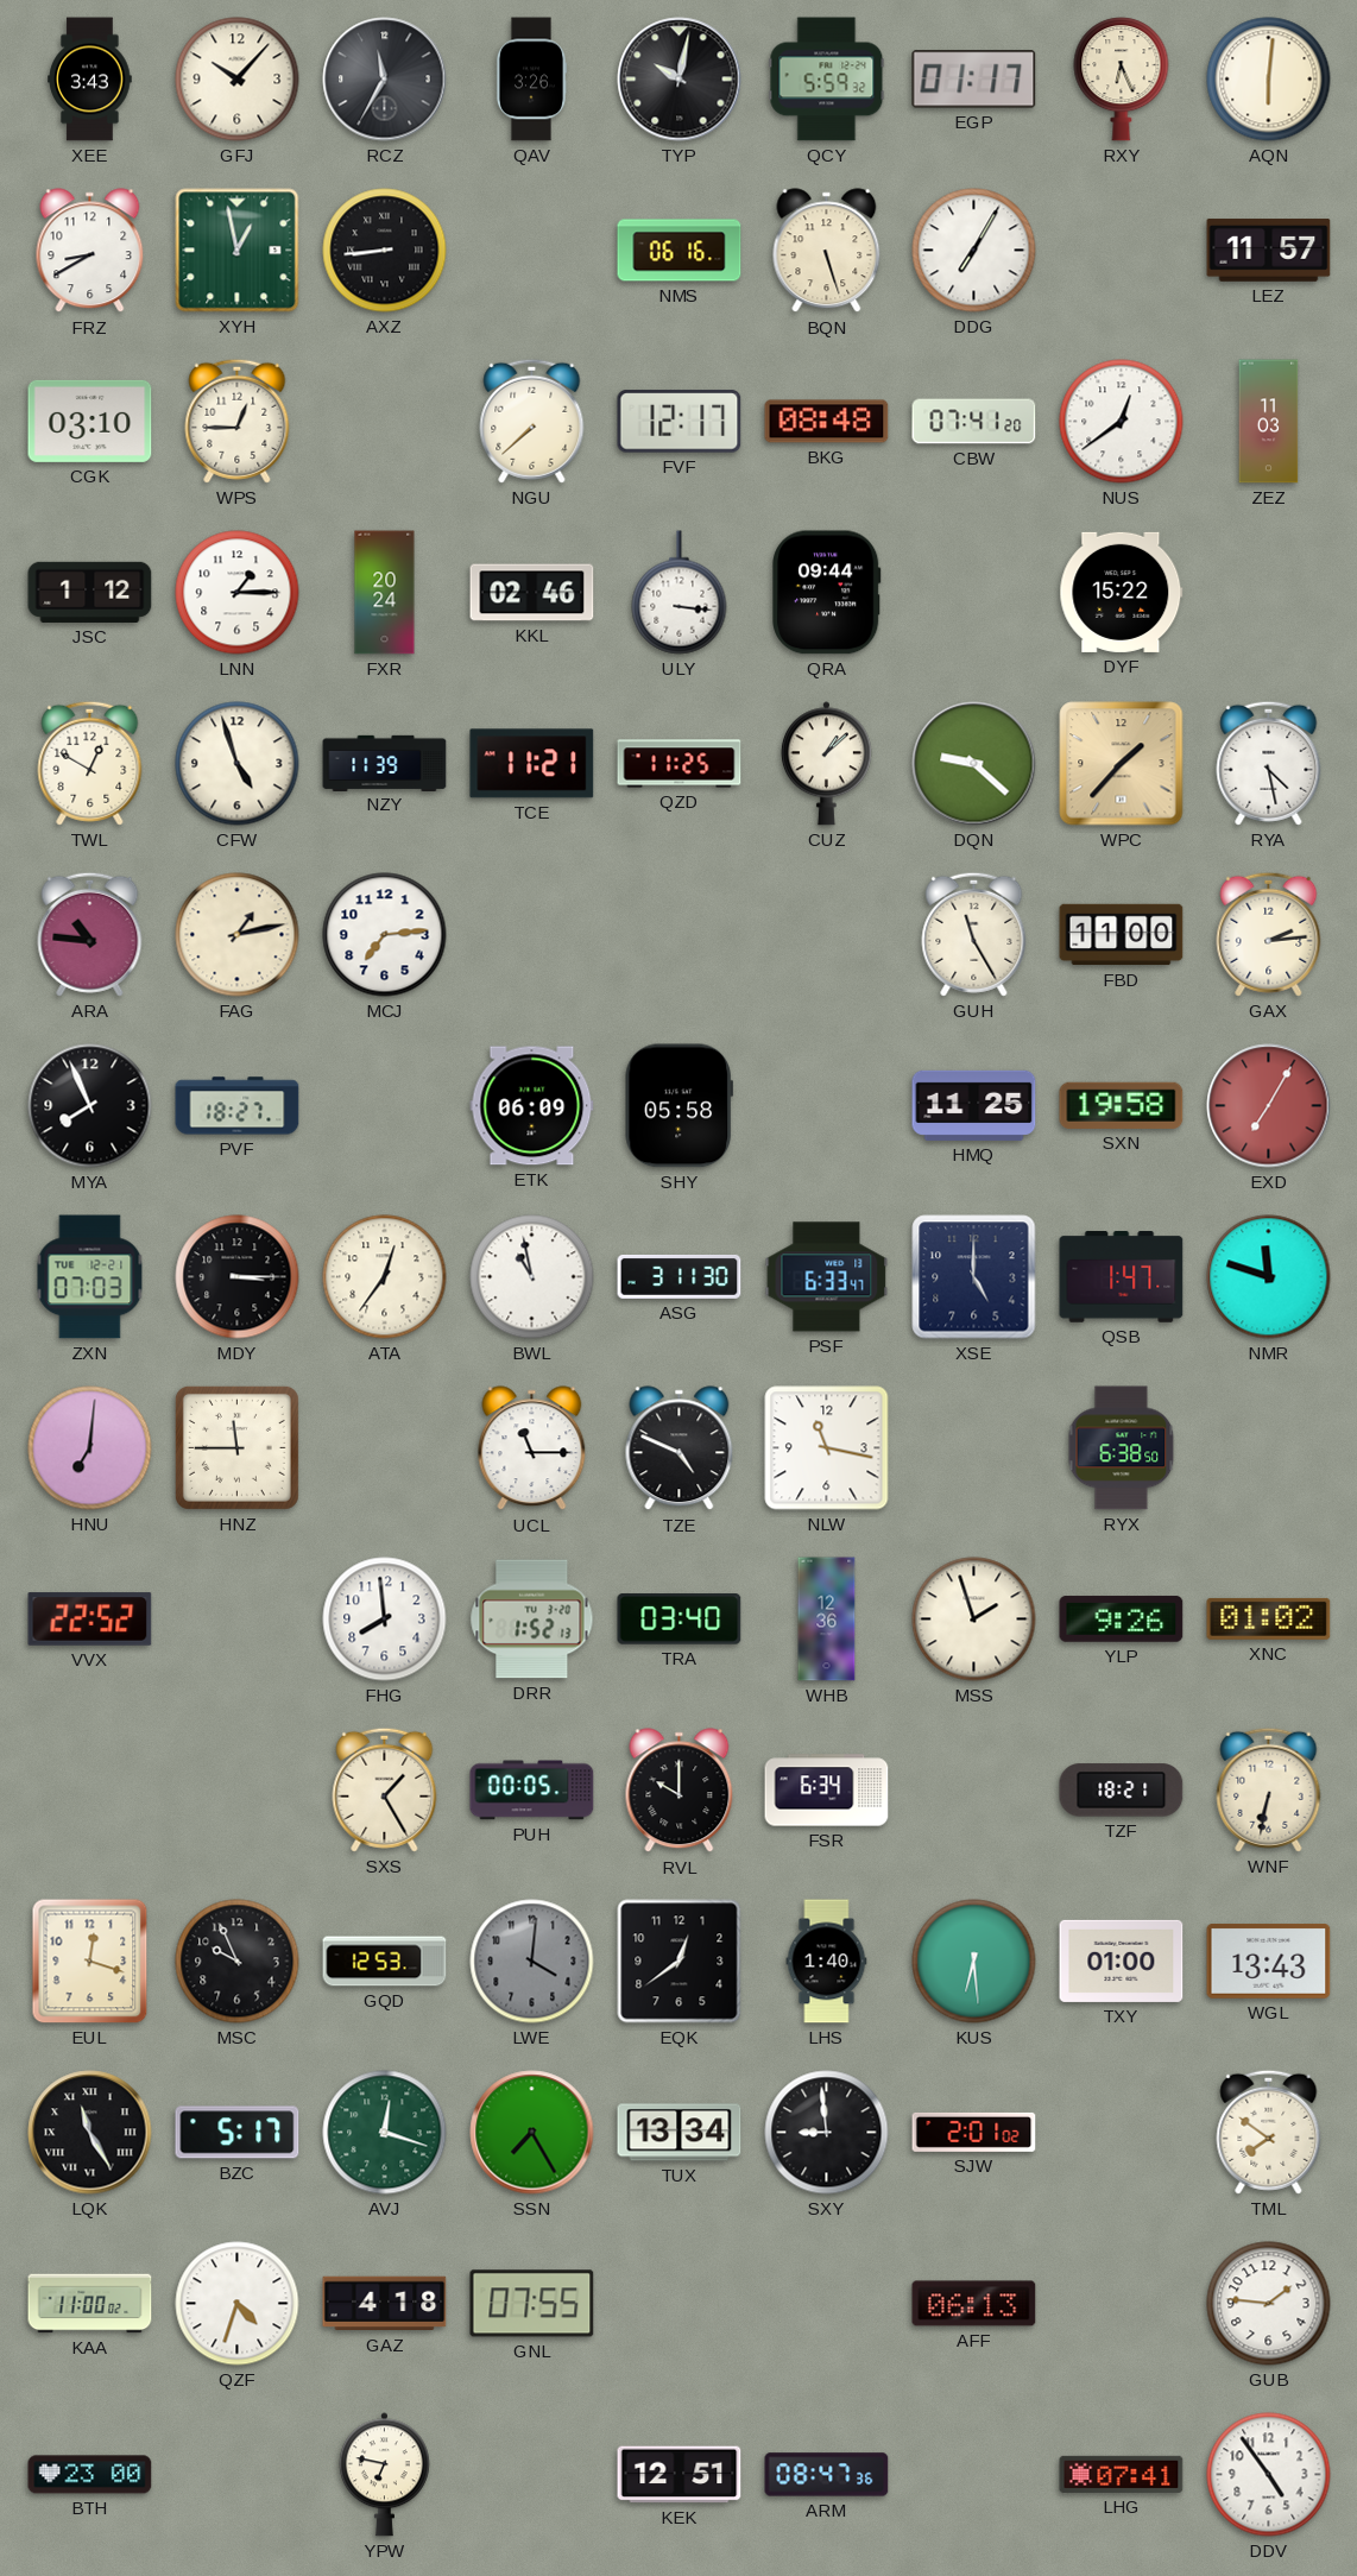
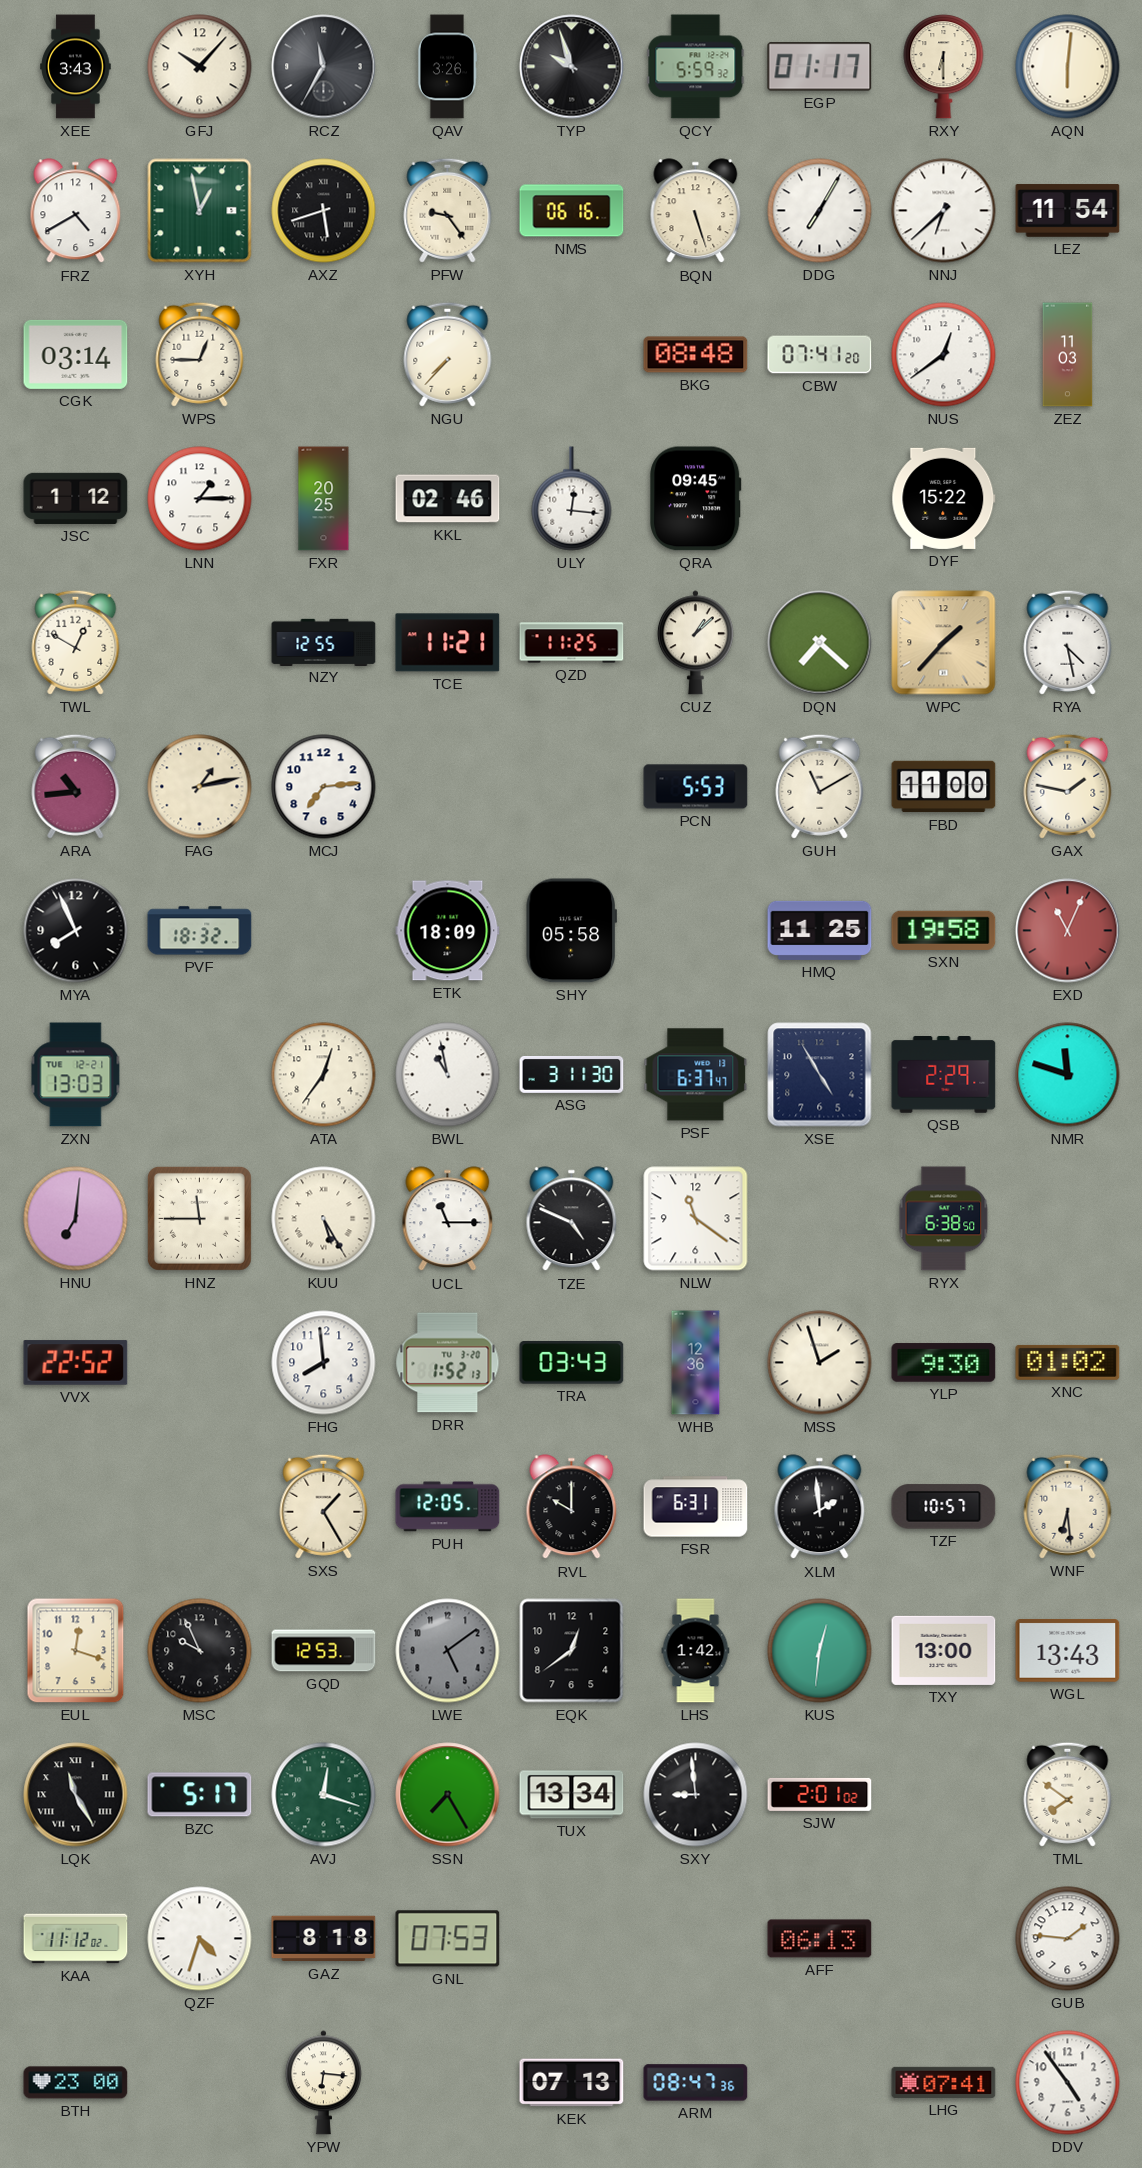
TYP: 10:02 -> 9:57 (572, 67)
RXY: 6:26 -> 6:30 (944, 67)
FRZ: 8:40 -> 4:40 (76, 211)
AXZ: 8:44 -> 5:42 (324, 211)
PFW: none -> 9:24 (448, 210)
NNJ: none -> 6:38 (944, 211)
LEZ: 11:57 -> 11:54 (1068, 211)
CGK: 03:10 -> 03:14 (76, 354)
NGU: 7:38 -> 7:37 (448, 354)
FVF: 12:17 -> none (680, 422)
FXR: 20:24 -> 20:25 (324, 499)
ULY: 3:16 -> 12:16 (572, 499)
QRA: 09:44 -> 09:45 (696, 499)
CFW: 4:57 -> none (238, 764)
NZY: 11:39 -> 12:55 (324, 642)
DQN: 9:22 -> 7:22 (820, 643)
ARA: 10:46 -> 10:44 (76, 786)
PCN: none -> 5:53 (696, 787)
GUH: 11:25 -> 11:10 (820, 786)
GAX: 2:14 -> 1:47 (1068, 786)
PVF: 18:27 -> 18:32 (200, 931)
ETK: 06:09 -> 18:09 (448, 931)
EXD: 7:05 -> 11:04 (1068, 931)
ZXN: 07:03 -> 13:03 (76, 1075)
MDY: 3:15 -> none (238, 1277)
PSF: 6:33 -> 6:37 (696, 1075)
XSE: 5:00 -> 4:55 (820, 1075)
QSB: 1:47 -> 2:29 (944, 1075)
KUU: none -> 5:25 (324, 1219)
NLW: 11:17 -> 11:21 (696, 1219)
TRA: 03:40 -> 03:43 (572, 1363)
YLP: 9:26 -> 9:30 (944, 1363)
PUH: 00:05 -> 12:05 (448, 1507)
FSR: 6:34 -> 6:31 (696, 1507)
XLM: none -> 1:59 (820, 1507)
TZF: 18:21 -> 10:57 (944, 1507)
WNF: 6:32 -> 6:29 (1068, 1506)
LWE: 4:01 -> 5:09 (448, 1651)
LHS: 1:40 -> 1:42 (696, 1651)
KUS: 6:29 -> 12:31 (820, 1651)
TXY: 01:00 -> 13:00 (944, 1650)
KAA: 11:00 -> 11:12 (76, 1939)
GAZ: 4:18 -> 8:18 (324, 1939)
GNL: 07:55 -> 07:53 (448, 1939)
YPW: 6:47 -> 6:16 (323, 2083)
KEK: 12:51 -> 07:13 (572, 2083)
